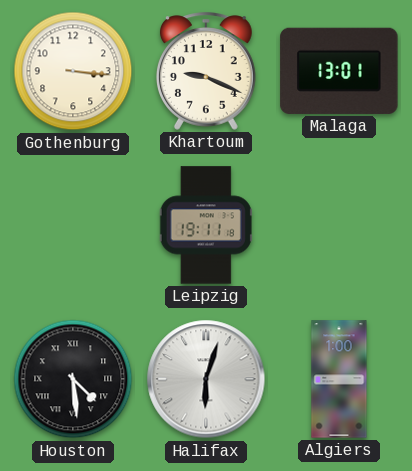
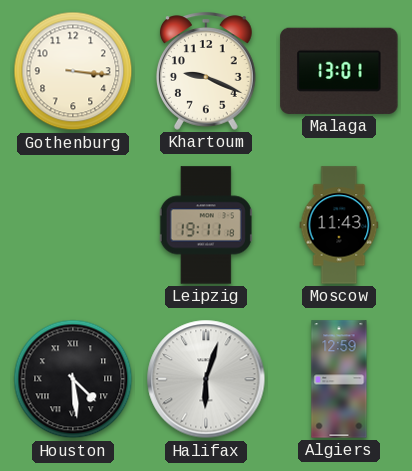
Moscow: none -> 11:43 (339, 225)
Algiers: 1:00 -> 12:59 (339, 379)
